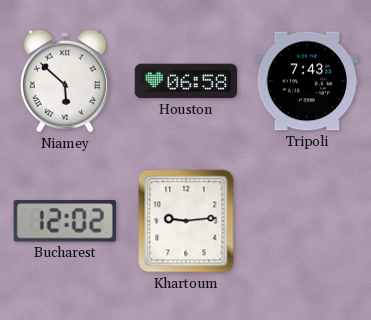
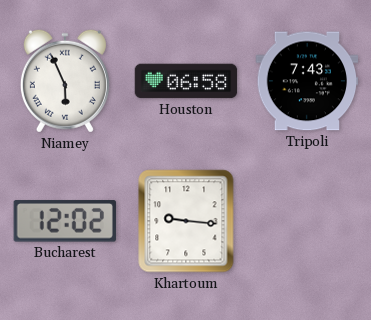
Niamey: 5:52 -> 5:56 (65, 81)
Khartoum: 9:14 -> 9:16 (186, 221)
